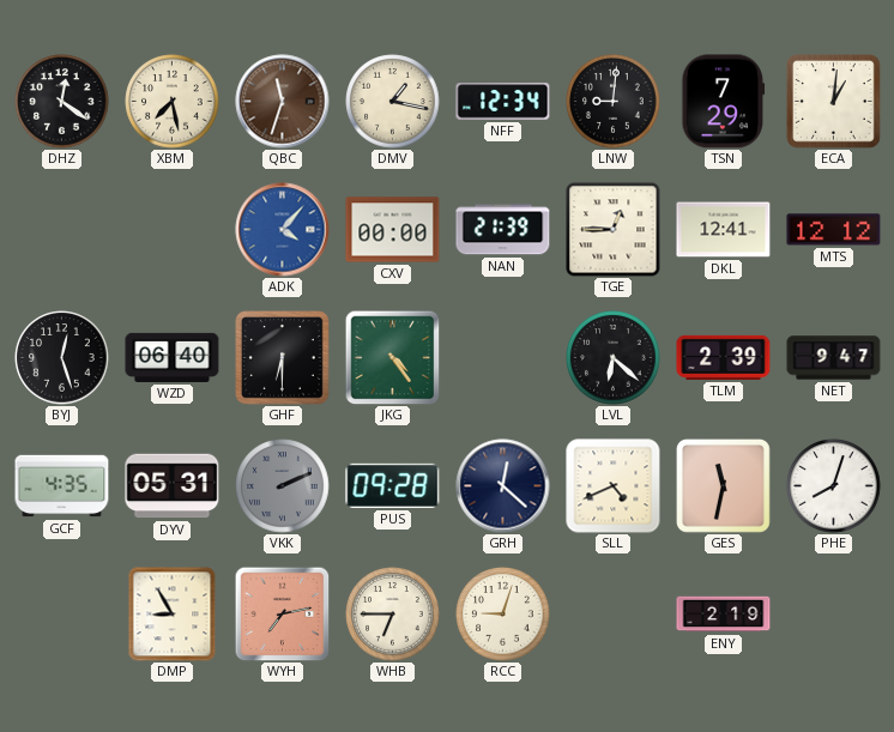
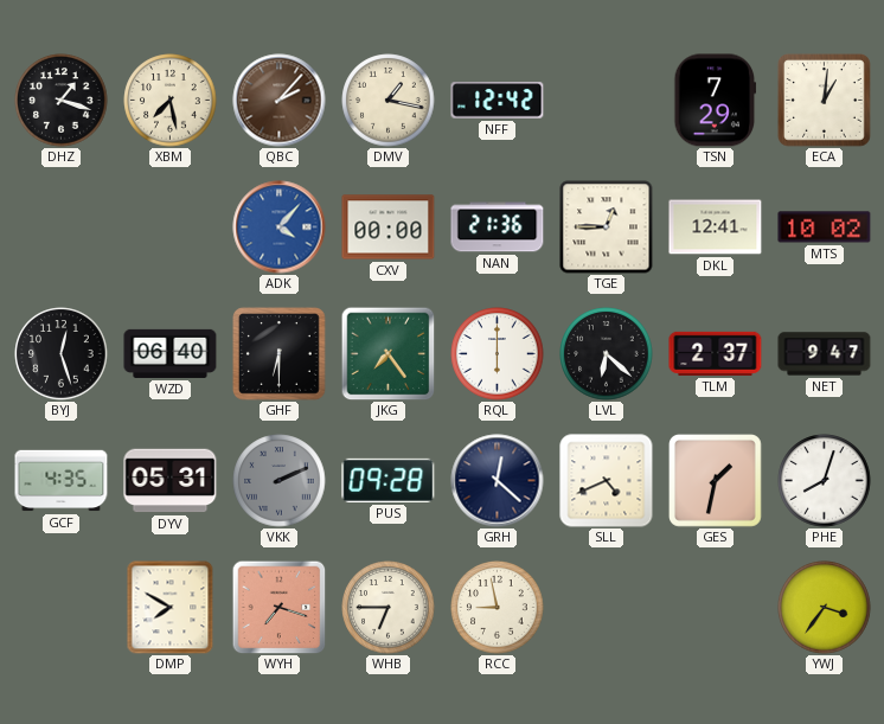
DHZ: 12:21 -> 1:18 (62, 101)
QBC: 11:33 -> 2:07 (280, 101)
NFF: 12:34 -> 12:42 (498, 101)
LNW: 9:01 -> none (614, 102)
NAN: 21:39 -> 21:36 (498, 228)
MTS: 12:12 -> 10:02 (825, 228)
JKG: 4:24 -> 7:24 (387, 353)
RQL: none -> 6:00 (498, 354)
TLM: 2:39 -> 2:37 (716, 353)
GES: 11:32 -> 1:32 (716, 481)
DMP: 8:55 -> 7:50 (171, 608)
WYH: 7:13 -> 7:18 (278, 607)
RCC: 9:03 -> 8:58 (498, 608)
ENY: 2:19 -> none (724, 615)
YWJ: none -> 3:36 (825, 608)
